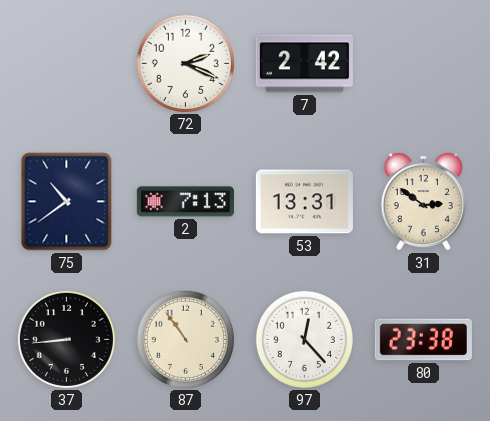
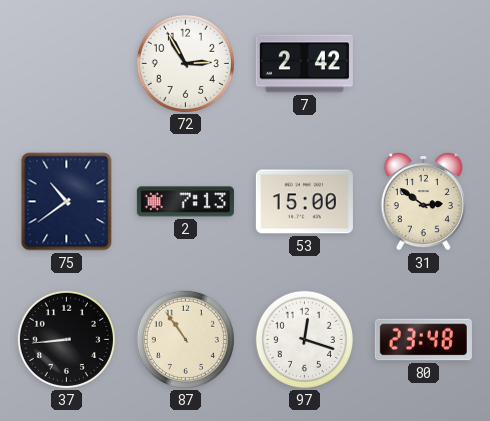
72: 2:19 -> 2:55 (185, 63)
53: 13:31 -> 15:00 (304, 202)
97: 12:23 -> 12:18 (304, 339)
80: 23:38 -> 23:48 (423, 340)
